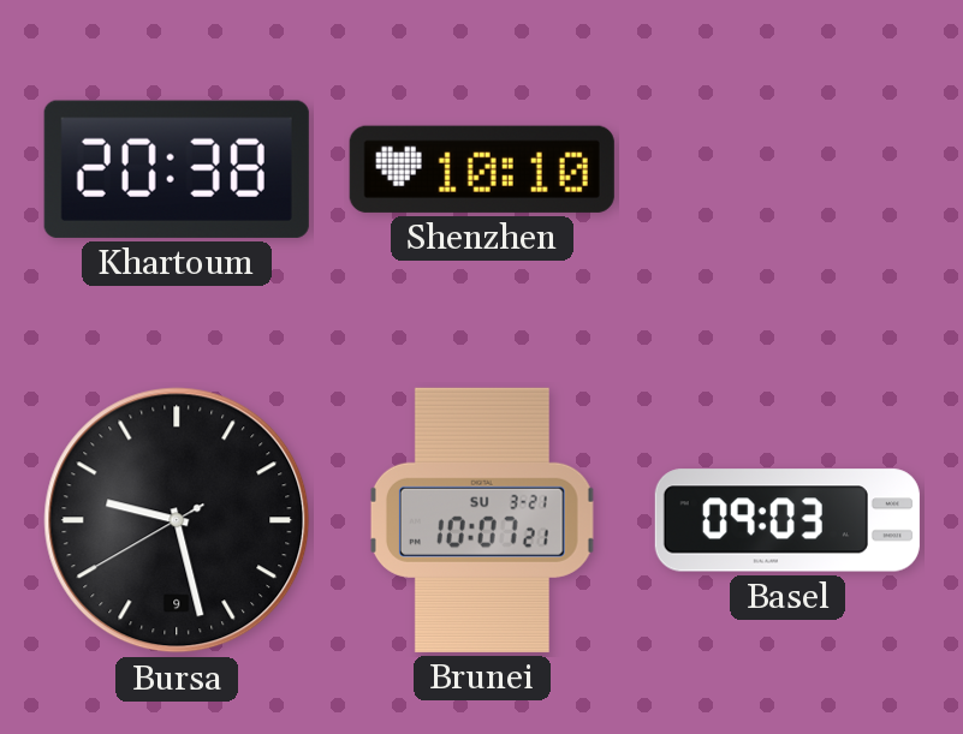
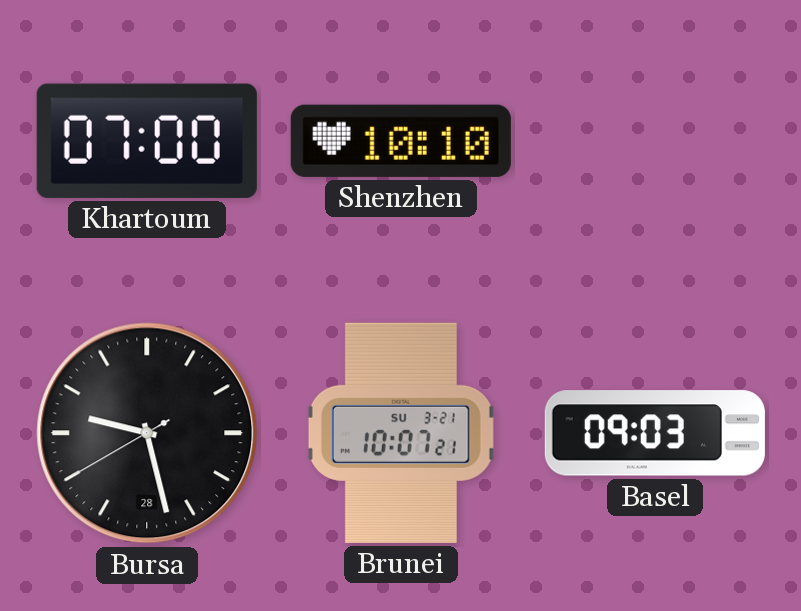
Khartoum: 20:38 -> 07:00 (147, 141)
Bursa date: 9 -> 28 (147, 433)
